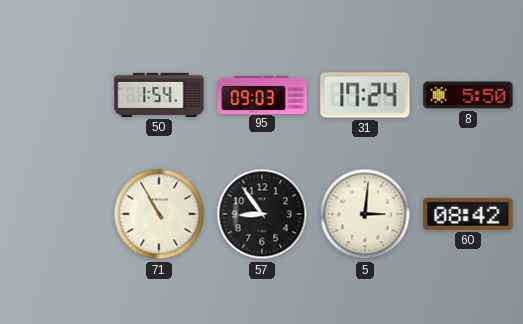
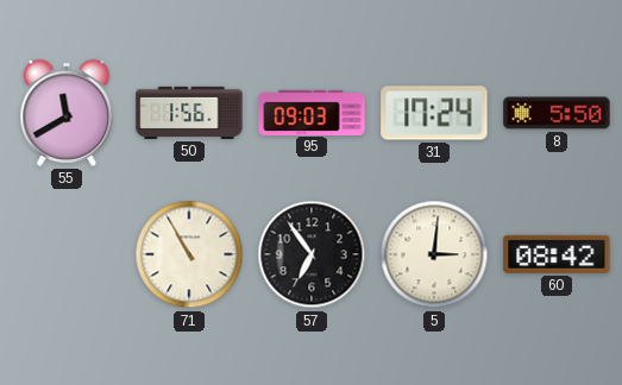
55: none -> 11:40 (67, 113)
50: 1:54 -> 1:56 (189, 113)
57: 8:54 -> 6:54 (312, 254)
